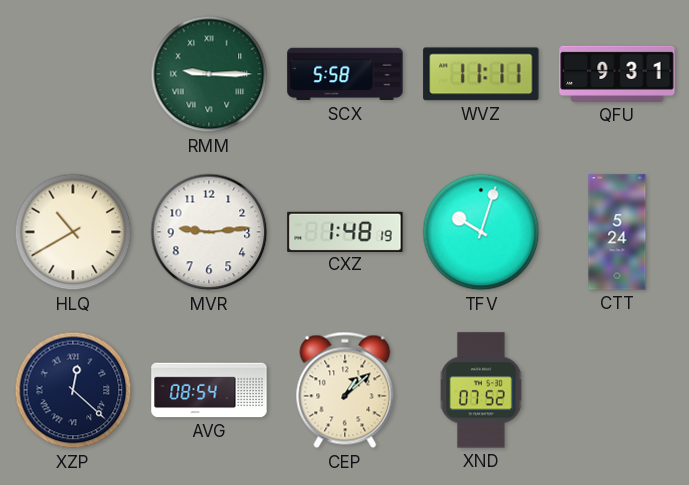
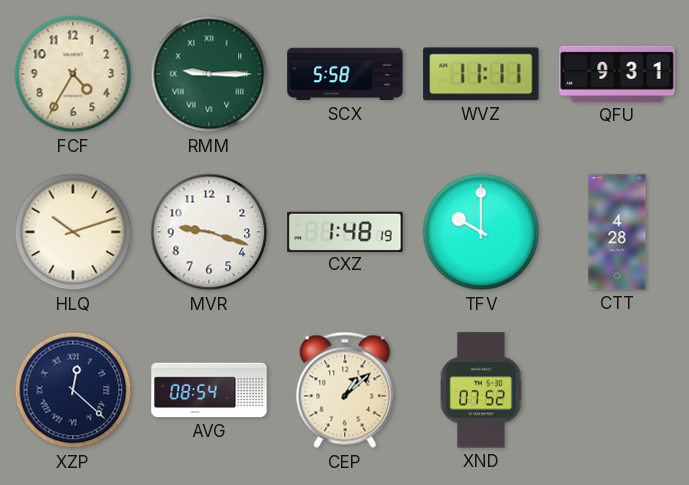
FCF: none -> 4:35 (73, 74)
HLQ: 10:40 -> 10:12 (73, 232)
MVR: 9:14 -> 9:18 (209, 232)
TFV: 10:03 -> 10:00 (481, 232)
CTT: 5:24 -> 4:28 (617, 232)
